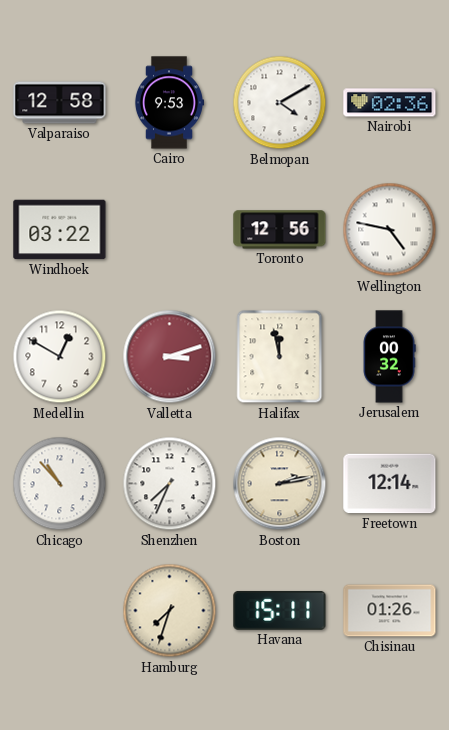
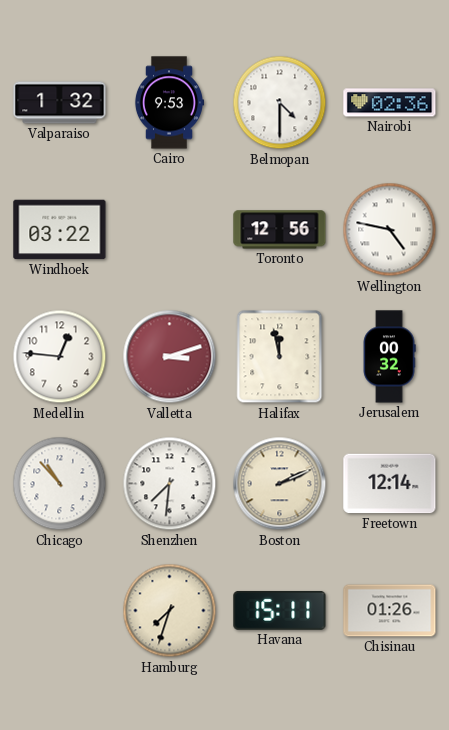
Valparaiso: 12:58 -> 1:32 (60, 103)
Belmopan: 4:10 -> 4:30 (280, 103)
Medellin: 12:50 -> 12:46 (60, 357)
Shenzhen: 7:34 -> 7:31 (170, 484)
Boston: 2:13 -> 2:11 (280, 484)
